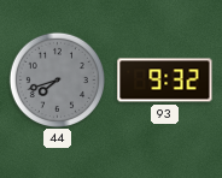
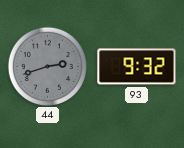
44: 7:42 -> 2:42 (47, 66)
